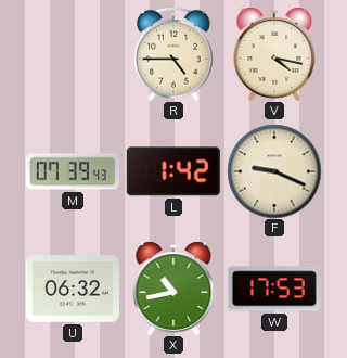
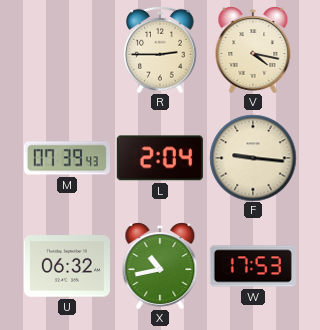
R: 4:45 -> 2:45 (160, 50)
L: 1:42 -> 2:04 (160, 158)
F: 9:19 -> 9:16 (253, 158)
